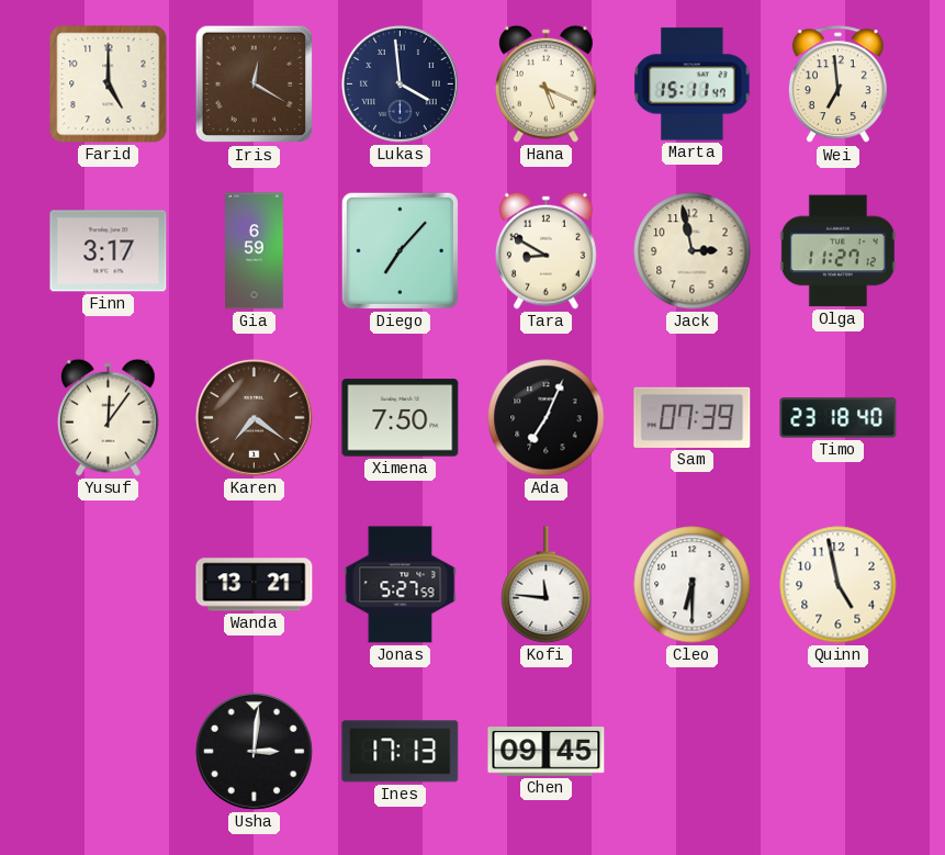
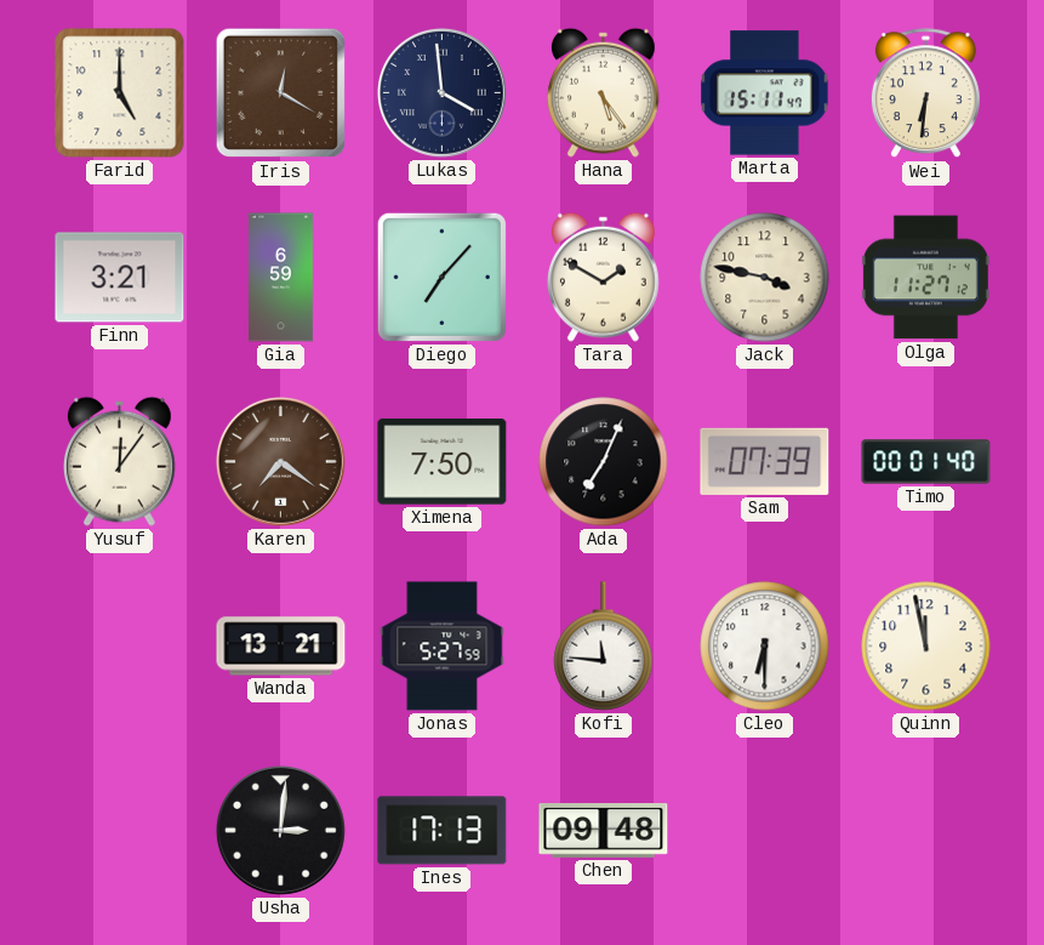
Hana: 5:19 -> 5:24 (604, 92)
Wei: 6:59 -> 6:31 (925, 93)
Finn: 3:17 -> 3:21 (120, 278)
Tara: 8:50 -> 1:50 (604, 277)
Jack: 2:58 -> 3:47 (765, 278)
Timo: 23:18 -> 00:01 (926, 462)
Quinn: 4:58 -> 11:58 (926, 647)
Chen: 09:45 -> 09:48 (604, 831)
